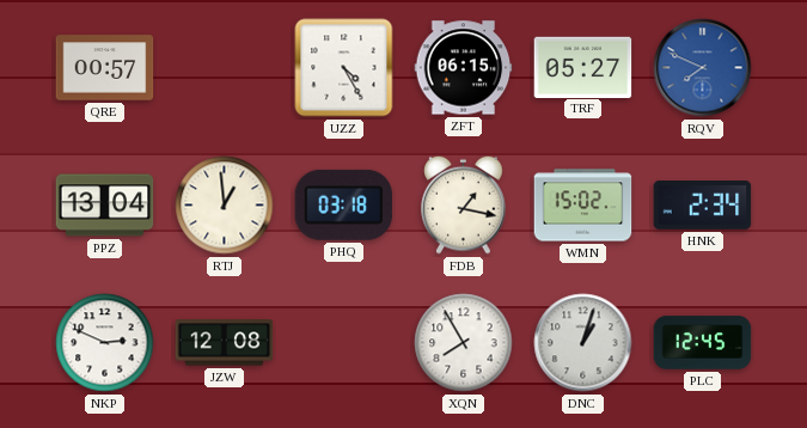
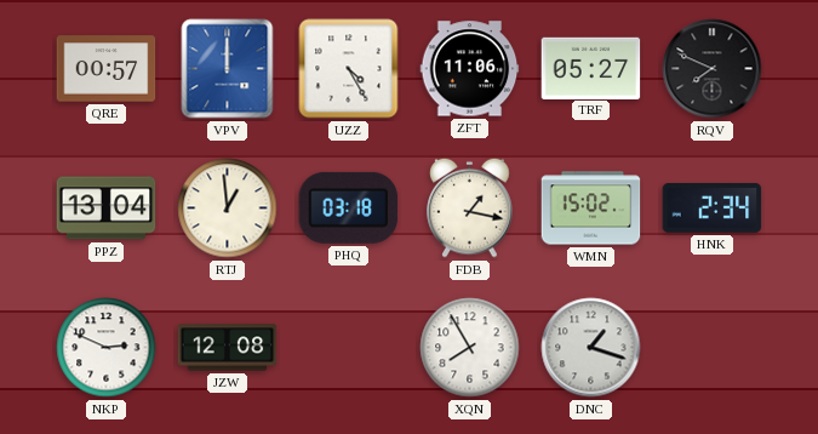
VPV: none -> 12:00 (228, 69)
ZFT: 06:15 -> 11:06 (470, 69)
RQV dial: blue -> black (713, 69)
DNC: 1:03 -> 1:18 (591, 348)
PLC: 12:45 -> none (703, 343)
